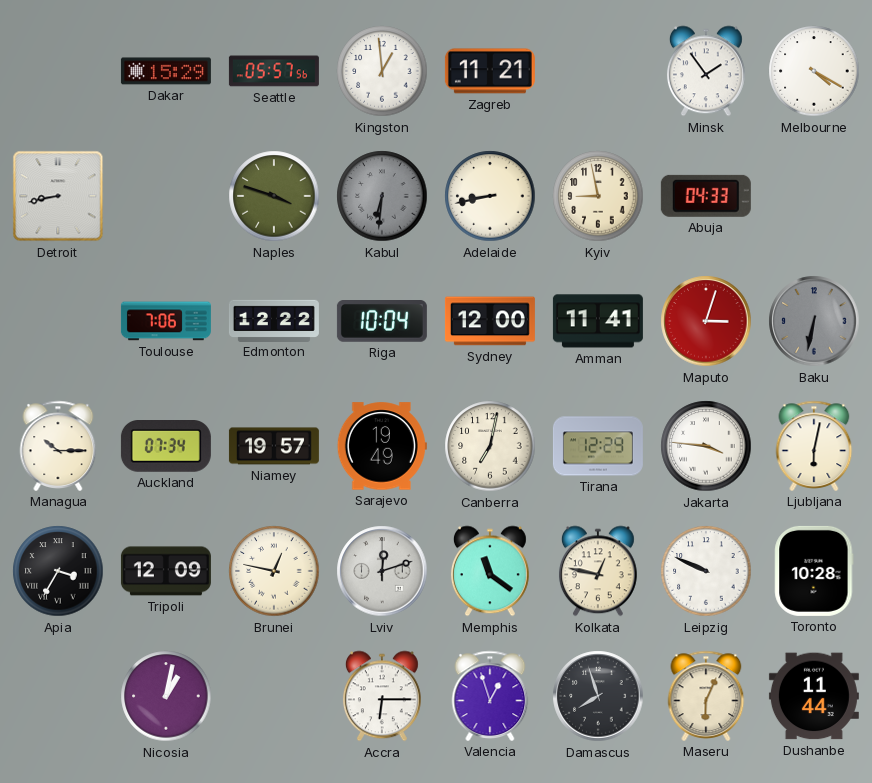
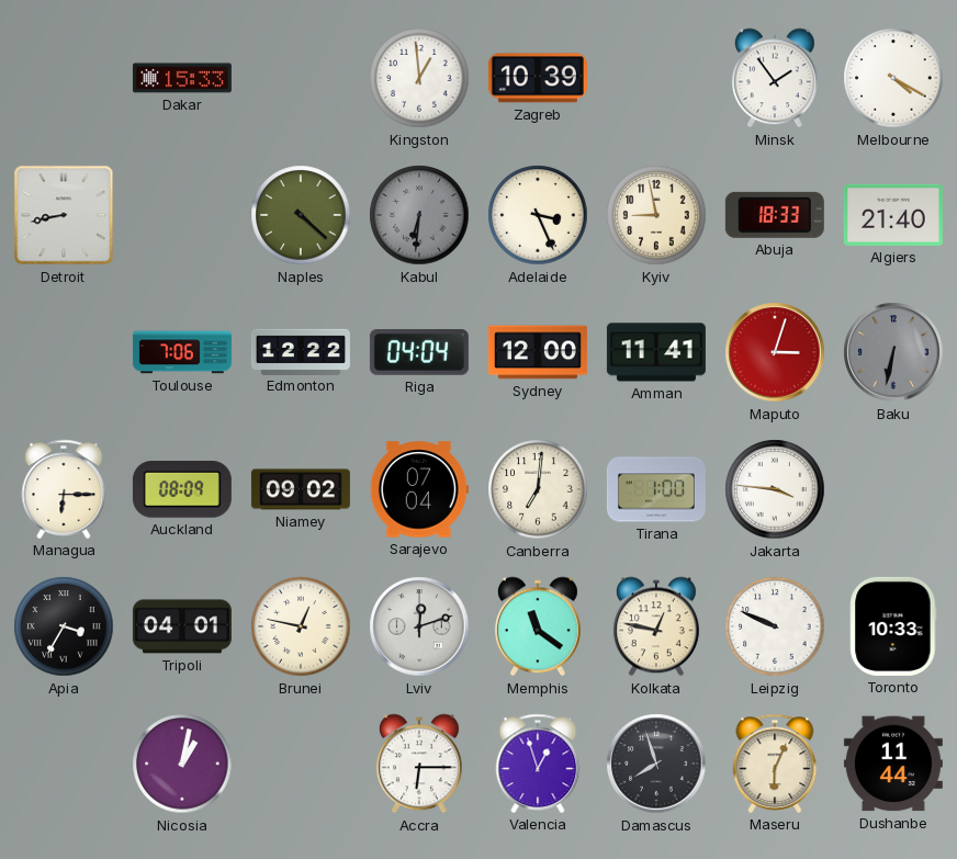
Dakar: 15:29 -> 15:33 (182, 78)
Seattle: 05:57 -> none (274, 71)
Zagreb: 11:21 -> 10:39 (538, 78)
Naples: 3:48 -> 4:22 (301, 215)
Adelaide: 8:43 -> 3:26 (538, 215)
Abuja: 04:33 -> 18:33 (775, 215)
Algiers: none -> 21:40 (893, 215)
Riga: 10:04 -> 04:04 (419, 353)
Managua: 10:15 -> 6:15 (64, 489)
Auckland: 07:34 -> 08:09 (182, 490)
Niamey: 19:57 -> 09:02 (301, 489)
Sarajevo: 19:49 -> 07:04 (419, 489)
Canberra: 7:02 -> 7:01 (538, 489)
Tirana: 12:29 -> 1:00 (656, 489)
Ljubljana: 6:02 -> none (814, 446)
Tripoli: 12:09 -> 04:01 (182, 626)
Toronto: 10:28 -> 10:33 (893, 626)
